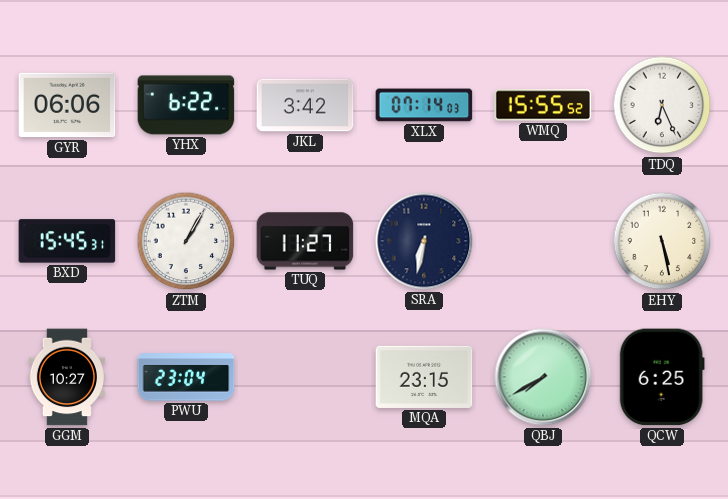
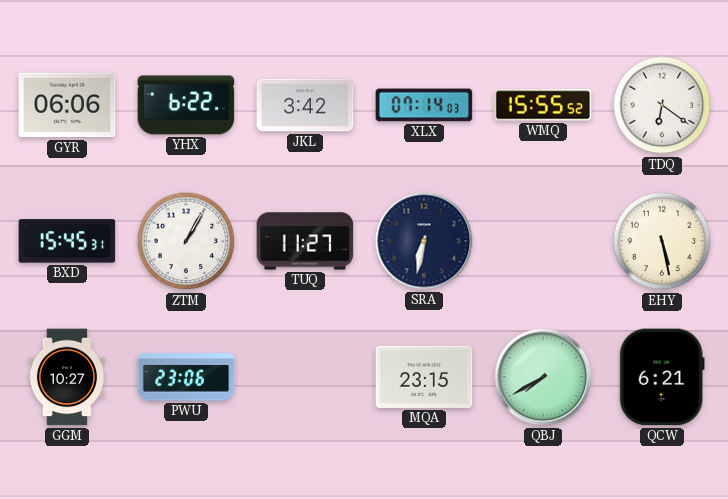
TDQ: 6:26 -> 6:21 (662, 105)
PWU: 23:04 -> 23:06 (186, 377)
QCW: 6:25 -> 6:21 (662, 377)
